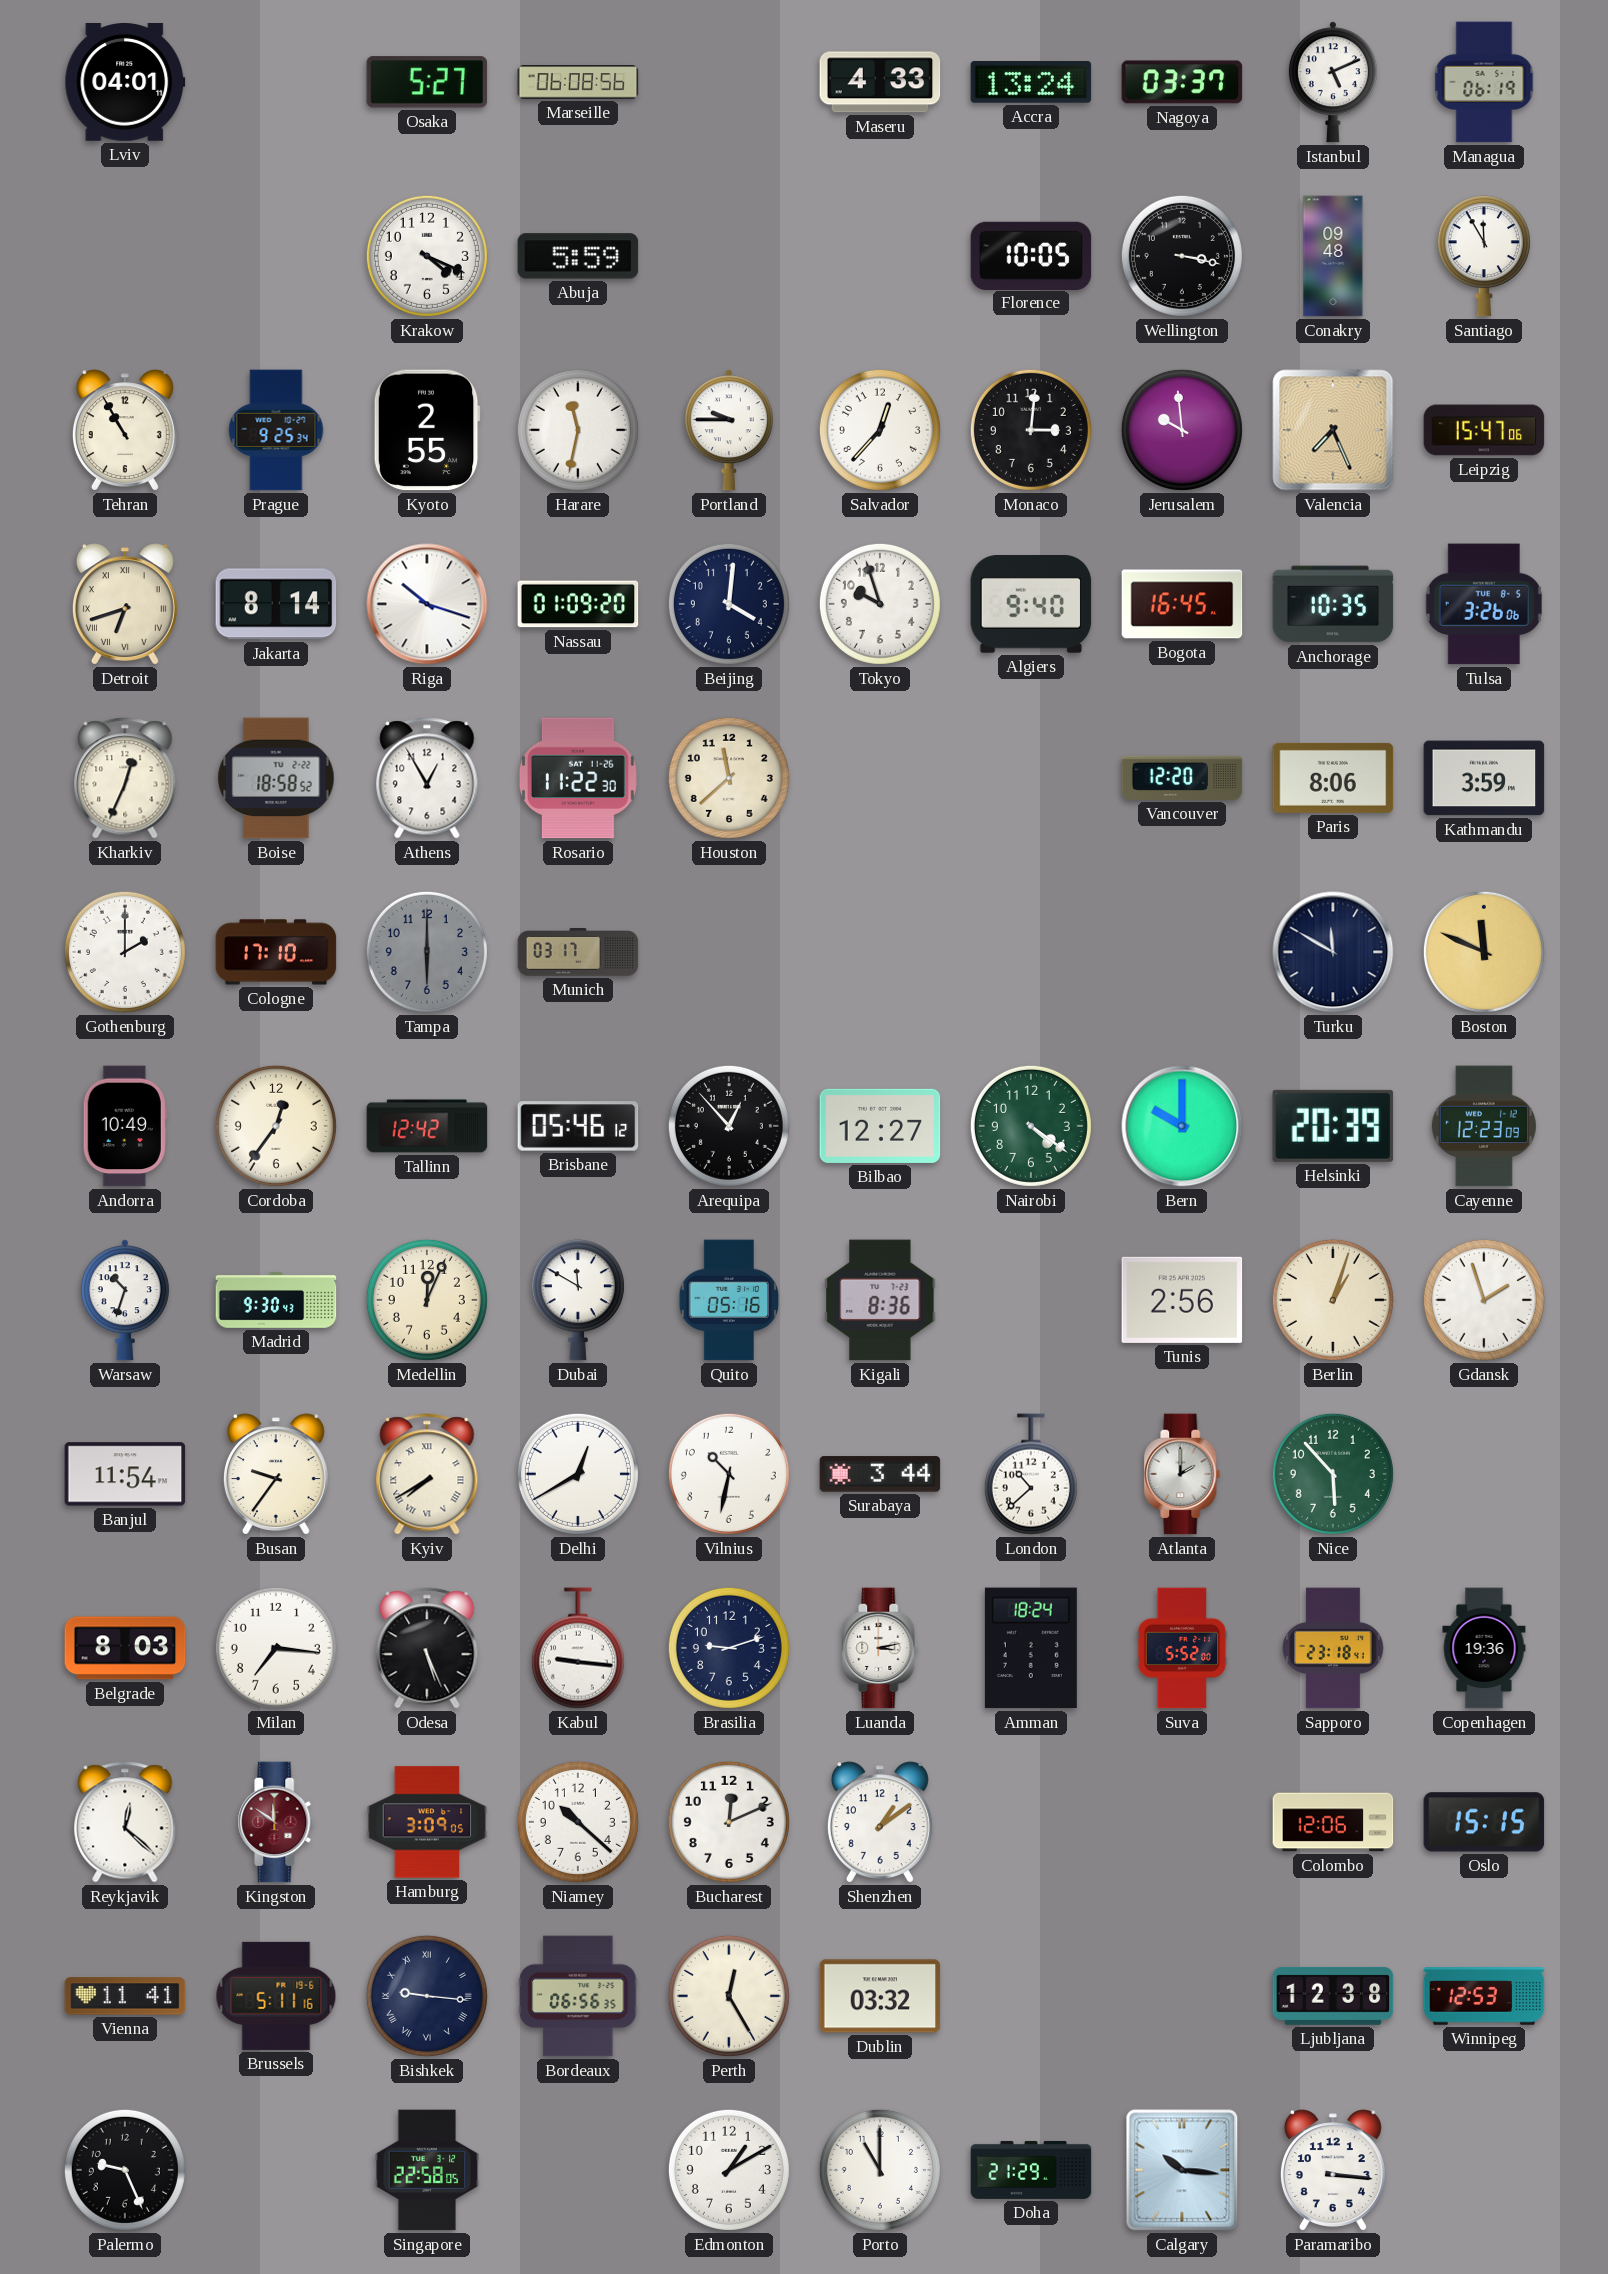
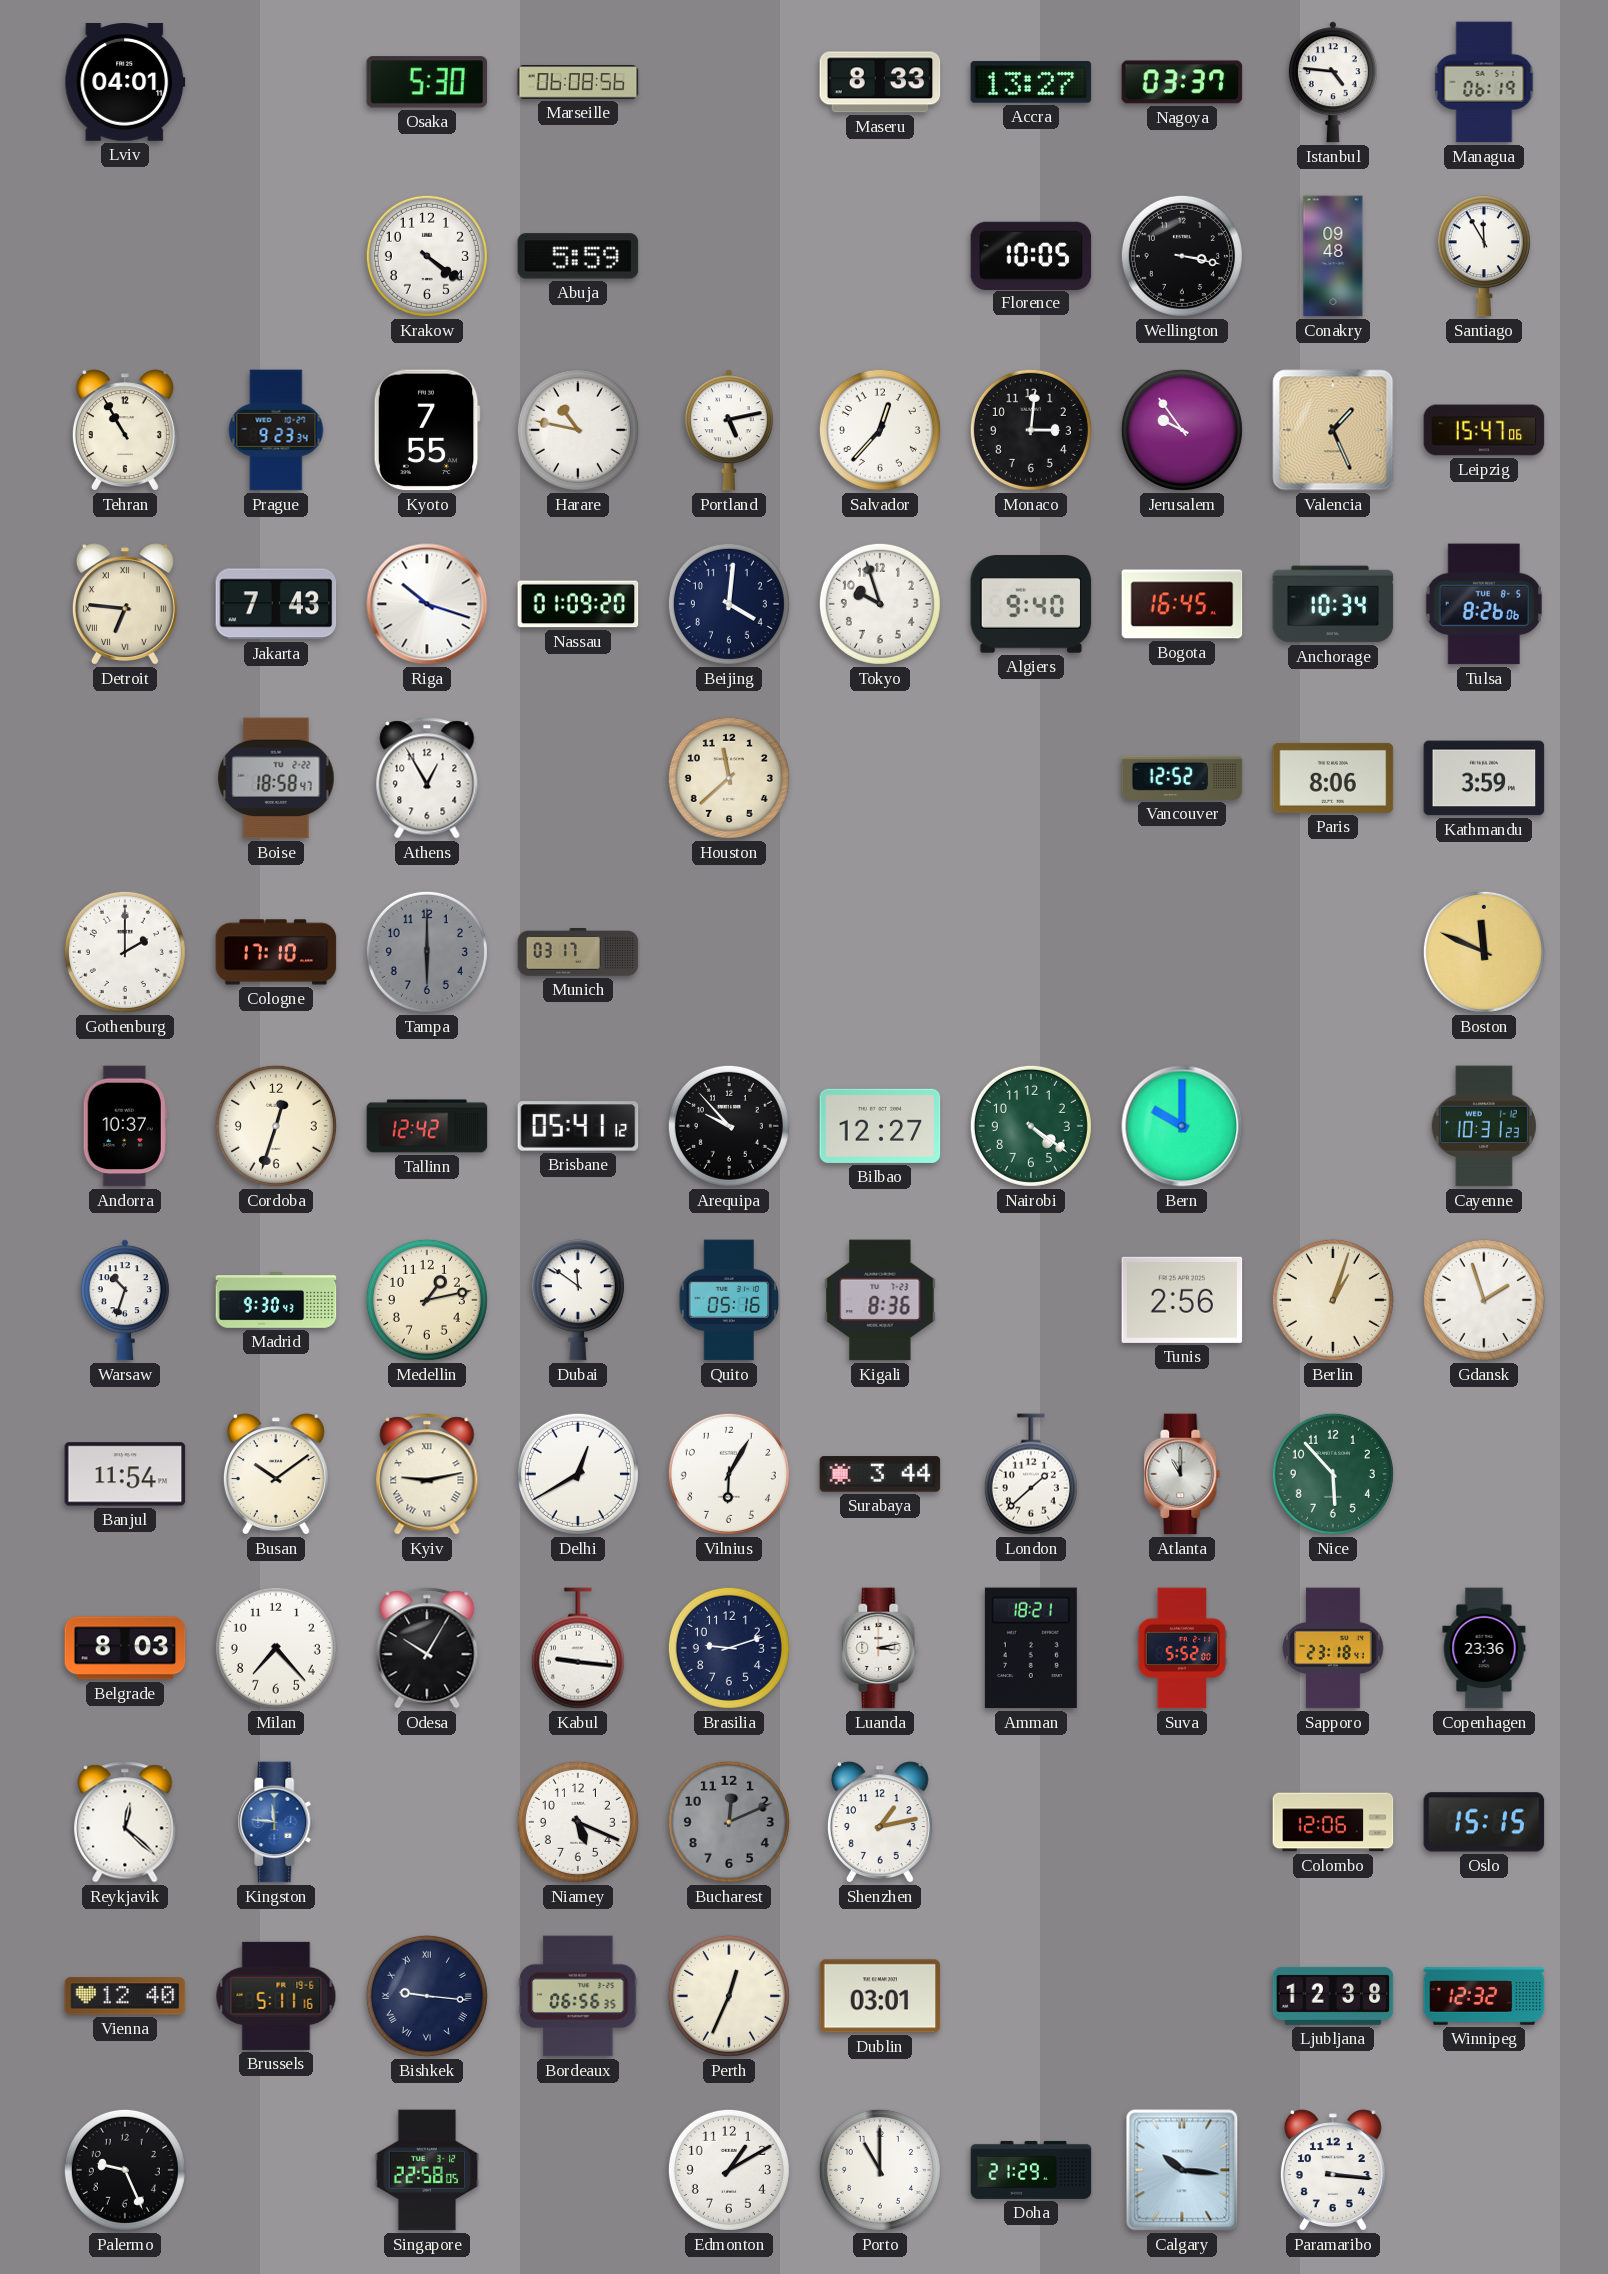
Osaka: 5:27 -> 5:30 (427, 82)
Maseru: 4:33 -> 8:33 (880, 82)
Accra: 13:24 -> 13:27 (1031, 82)
Istanbul: 5:11 -> 4:46 (1333, 82)
Krakow: 4:19 -> 4:21 (427, 256)
Prague: 9:25 -> 9:23 (276, 430)
Kyoto: 2:55 -> 7:55 (427, 430)
Harare: 11:32 -> 10:47 (578, 430)
Portland: 9:45 -> 5:13 (729, 430)
Jerusalem: 9:59 -> 9:54 (1182, 430)
Valencia: 7:26 -> 1:26 (1333, 430)
Detroit: 6:42 -> 6:46 (125, 604)
Jakarta: 8:14 -> 7:43 (276, 604)
Anchorage: 10:35 -> 10:34 (1333, 604)
Tulsa: 3:26 -> 8:26 (1484, 604)
Kharkiv: 12:34 -> none (125, 778)
Boise: 18:58:52 -> 18:58:47 (276, 778)
Rosario: 11:22 -> none (578, 778)
Vancouver: 12:20 -> 12:52 (1182, 778)
Turku: 11:50 -> none (1333, 952)
Andorra: 10:49 -> 10:37 (125, 1126)
Cordoba: 12:36 -> 12:33 (276, 1126)
Brisbane: 05:46 -> 05:41 (578, 1126)
Arequipa: 12:53 -> 9:53 (729, 1126)
Helsinki: 20:39 -> none (1333, 1126)
Cayenne: 12:23 -> 10:31 (1484, 1126)
Medellin: 12:04 -> 1:13 (427, 1300)
Dubai: 11:50 -> 11:51 (578, 1300)
Busan: 9:36 -> 10:09 (276, 1474)
Kyiv: 7:40 -> 9:13 (427, 1474)
Vilnius: 10:32 -> 6:05 (729, 1474)
London: 10:38 -> 1:38 (1031, 1474)
Atlanta: 2:00 -> 11:00 (1182, 1474)
Milan: 7:16 -> 7:23 (276, 1648)
Odesa: 5:26 -> 10:05 (427, 1648)
Amman: 18:24 -> 18:21 (1031, 1648)
Copenhagen: 19:36 -> 23:36 (1484, 1648)
Kingston: 11:51 -> 11:46 (276, 1822)
Kingston dial: burgundy -> blue (276, 1822)
Hamburg: 3:09 -> none (427, 1822)
Niamey: 10:22 -> 5:19 (578, 1822)
Bucharest dial: white -> grey (729, 1822)
Shenzhen: 1:09 -> 1:13 (880, 1822)
Vienna: 11:41 -> 12:40 (125, 1996)
Perth: 12:25 -> 12:34 (729, 1996)
Dublin: 03:32 -> 03:01 (880, 1996)
Winnipeg: 12:53 -> 12:32 (1484, 1996)
